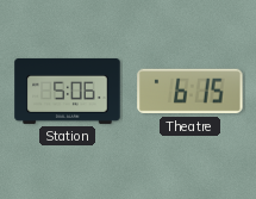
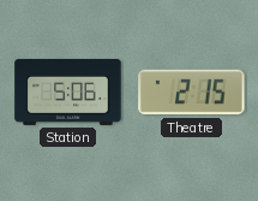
Theatre: 6:15 -> 2:15 (192, 93)
